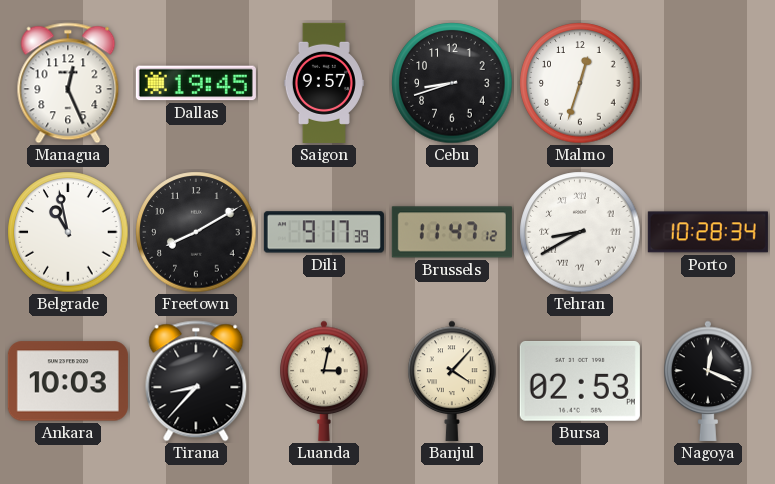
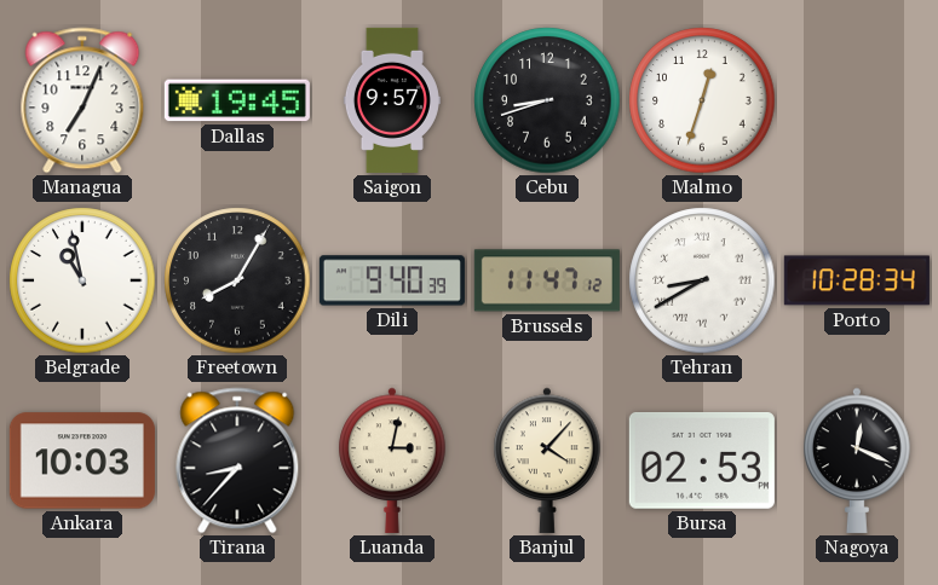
Managua: 12:26 -> 7:04 (82, 100)
Freetown: 8:10 -> 8:05 (237, 280)
Dili: 9:17 -> 9:40 (392, 280)
